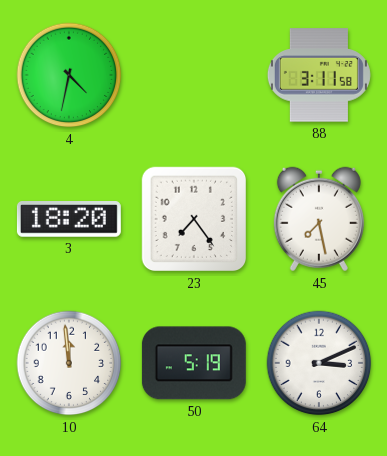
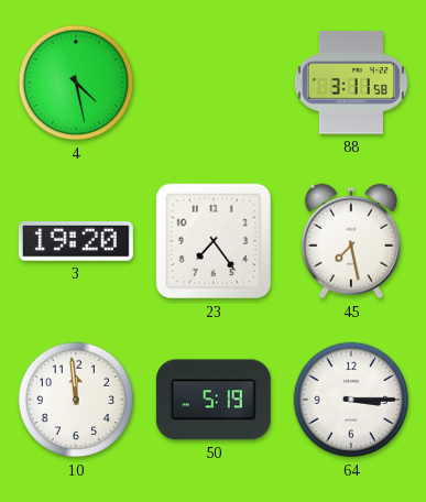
4: 4:32 -> 4:28 (76, 83)
3: 18:20 -> 19:20 (76, 241)
64: 3:11 -> 3:15 (351, 400)
